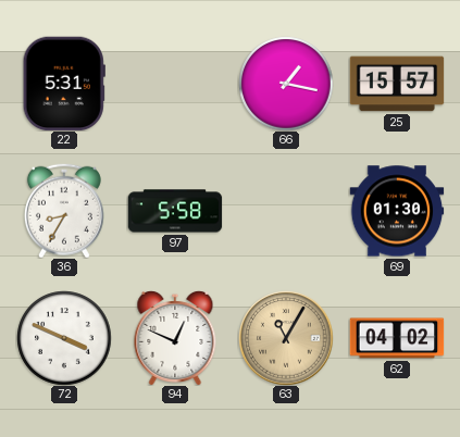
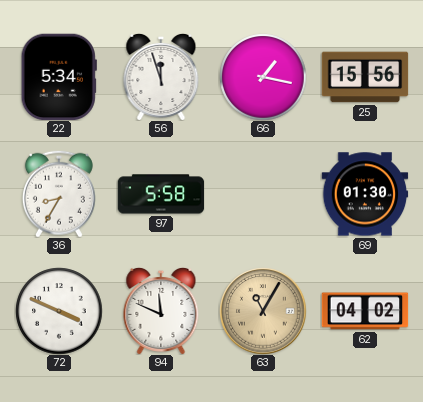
22: 5:31 -> 5:34 (59, 77)
56: none -> 11:57 (161, 77)
25: 15:57 -> 15:56 (365, 77)
94: 12:49 -> 11:49 (161, 311)
